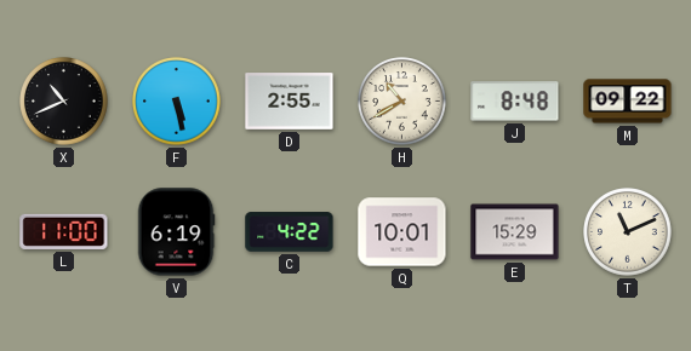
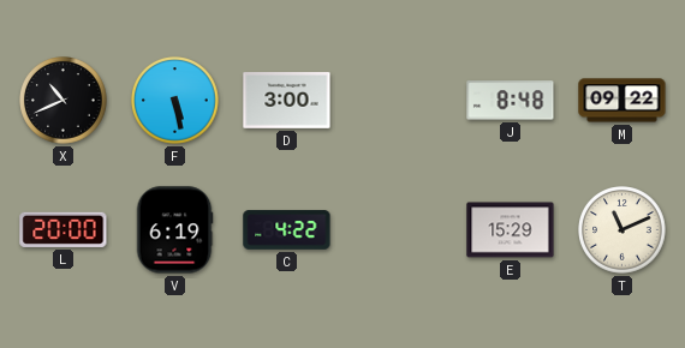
D: 2:55 -> 3:00 (287, 101)
H: 10:40 -> none (402, 102)
L: 11:00 -> 20:00 (64, 229)
Q: 10:01 -> none (402, 232)
